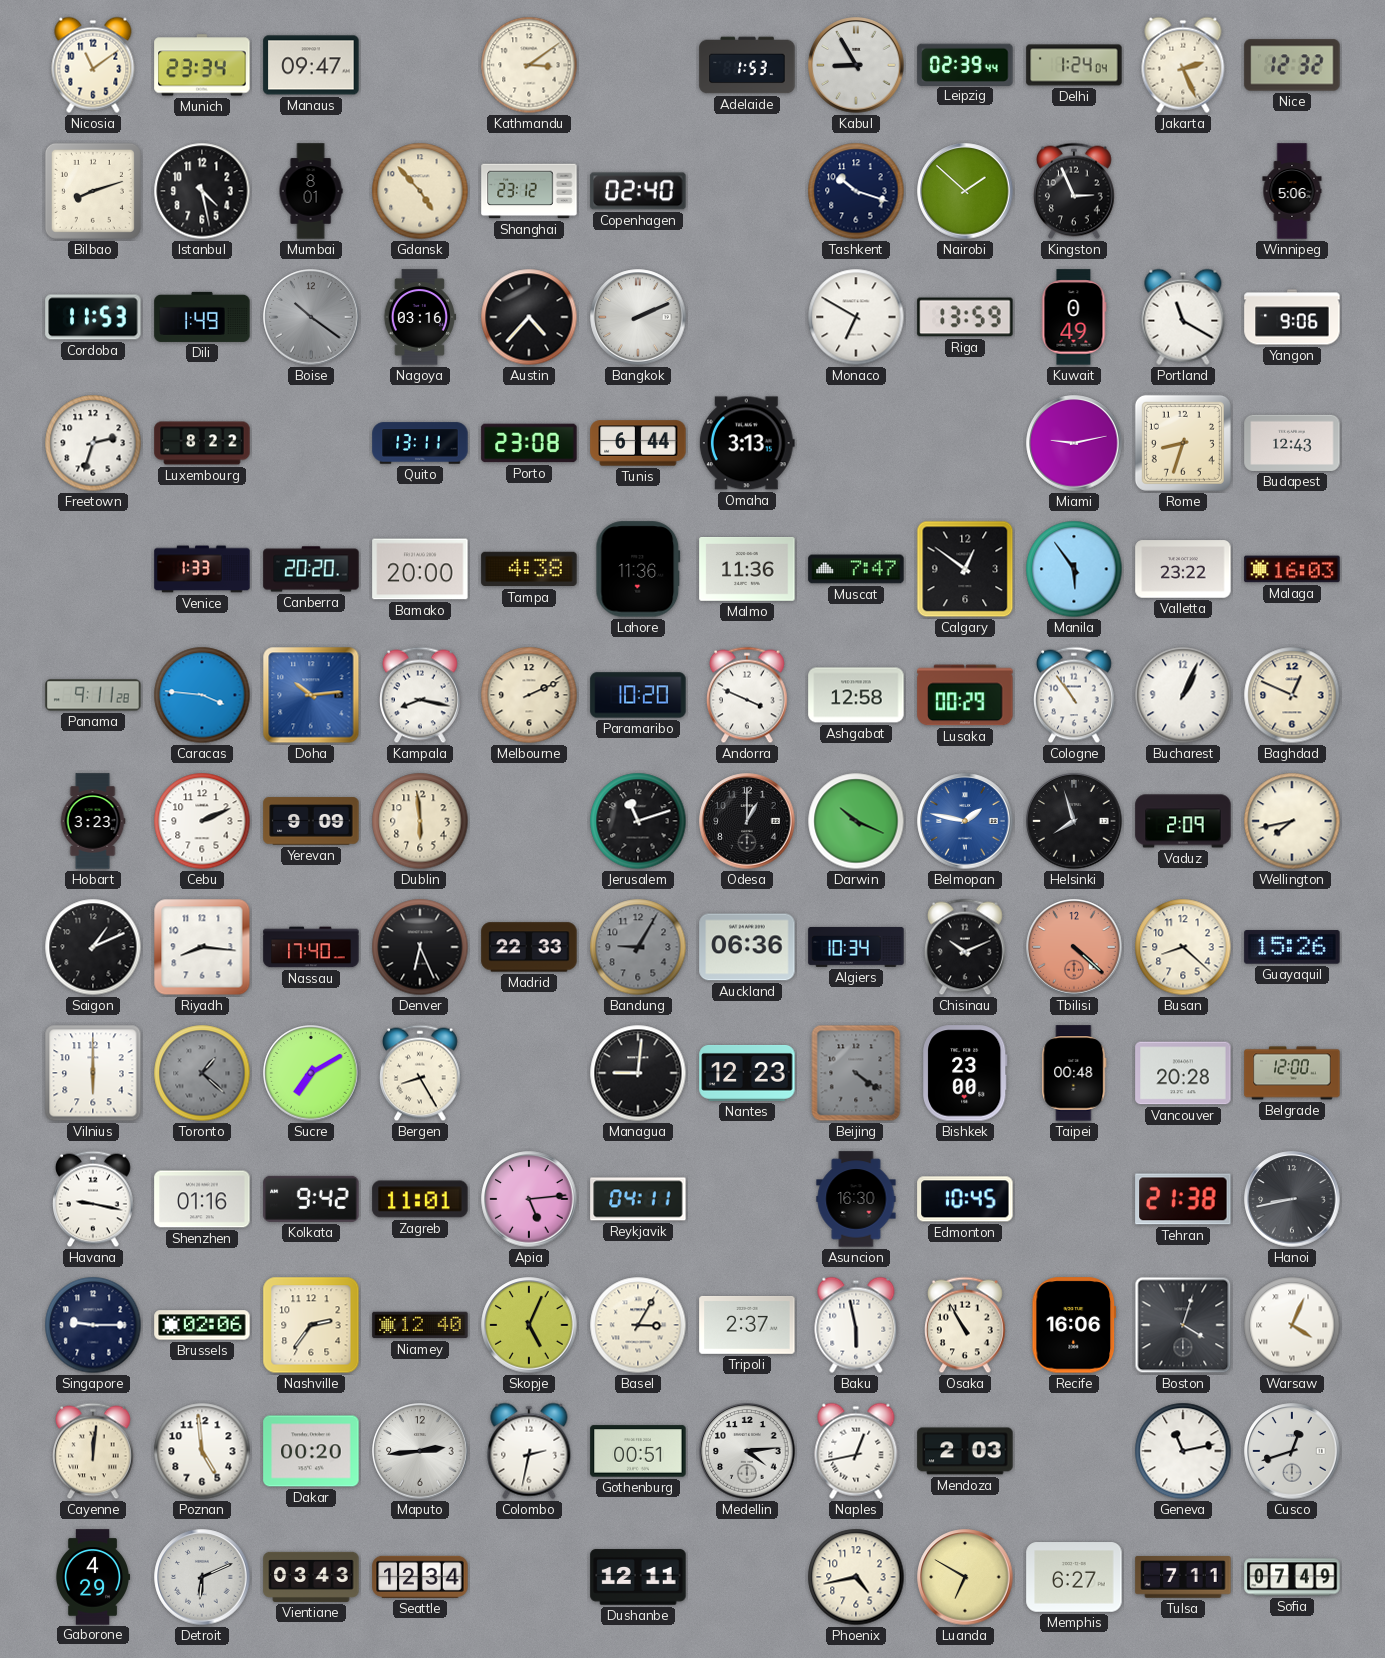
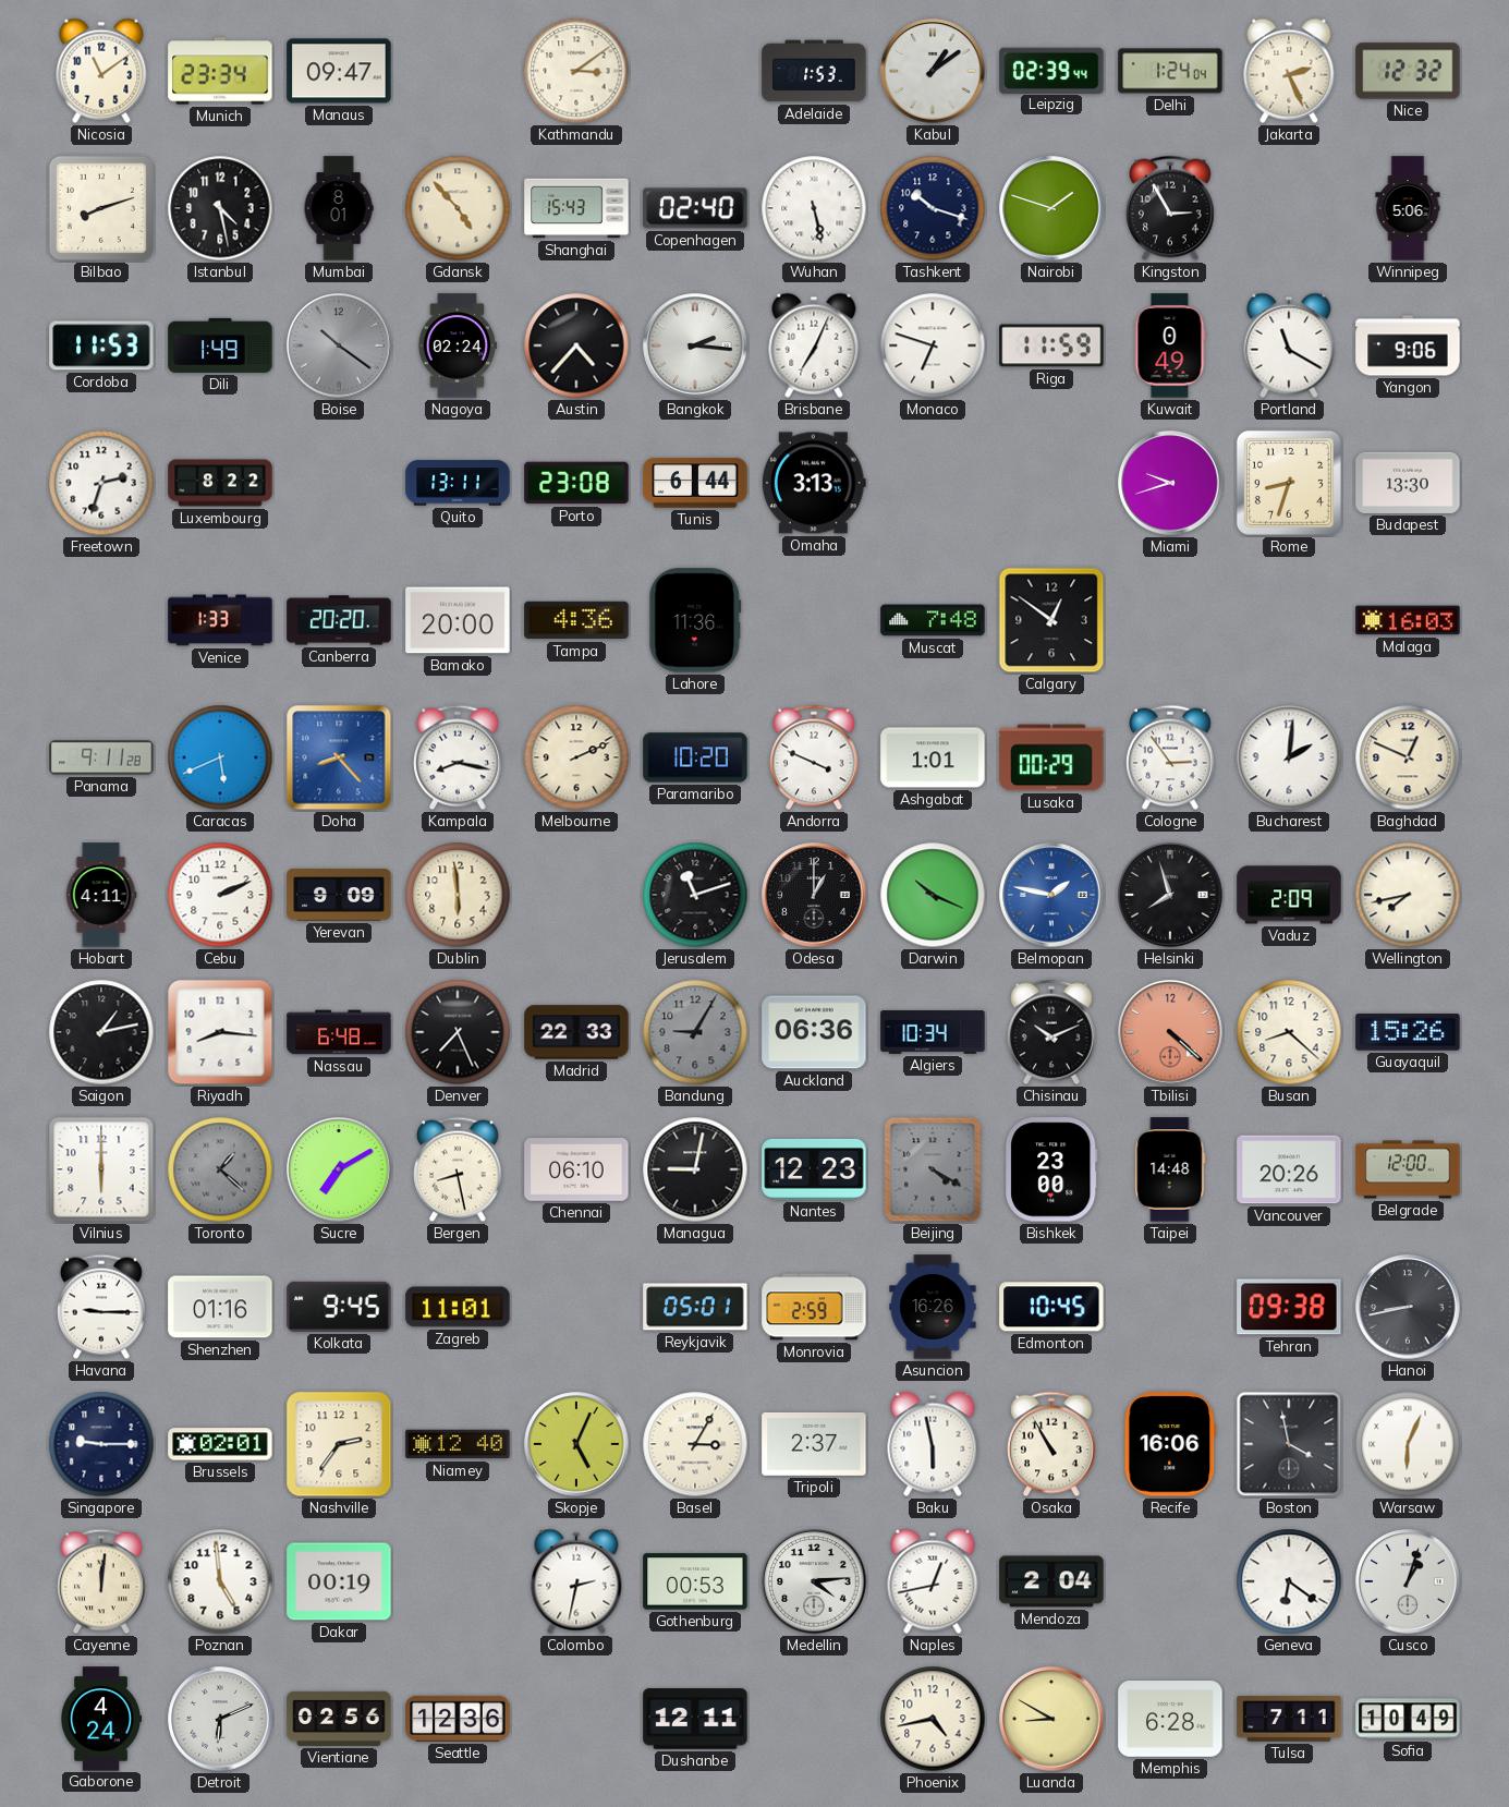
Kabul: 8:55 -> 1:09 (933, 71)
Shanghai: 23:12 -> 15:43 (576, 208)
Wuhan: none -> 5:28 (814, 208)
Nairobi: 1:52 -> 1:48 (1051, 208)
Kingston: 2:56 -> 2:55 (1171, 208)
Nagoya: 03:16 -> 02:24 (457, 345)
Bangkok: 2:11 -> 2:16 (695, 345)
Brisbane: none -> 7:04 (814, 345)
Monaco: 6:50 -> 6:48 (933, 345)
Riga: 13:59 -> 11:59 (1051, 345)
Miami: 9:13 -> 9:42 (1170, 483)
Budapest: 12:43 -> 13:30 (1408, 483)
Tampa: 4:38 -> 4:36 (576, 620)
Malmo: 11:36 -> none (747, 570)
Muscat: 7:47 -> 7:48 (933, 620)
Manila: 5:54 -> none (1074, 569)
Valletta: 23:22 -> none (1183, 569)
Caracas: 3:46 -> 5:41 (220, 757)
Doha: 10:14 -> 8:23 (339, 757)
Ashgabat: 12:58 -> 1:01 (933, 757)
Cologne: 10:54 -> 2:54 (1171, 757)
Bucharest: 1:04 -> 2:01 (1289, 757)
Hobart: 3:23 -> 4:11 (101, 895)
Saigon: 1:11 -> 1:13 (101, 1032)
Nassau: 17:40 -> 6:48 (339, 1032)
Denver: 6:26 -> 7:26 (458, 1032)
Bergen: 8:25 -> 8:28 (459, 1169)
Chennai: none -> 06:10 (576, 1171)
Managua: 9:01 -> 9:02 (695, 1169)
Beijing: 4:21 -> 4:20 (933, 1169)
Taipei: 00:48 -> 14:48 (1170, 1169)
Vancouver: 20:28 -> 20:26 (1289, 1169)
Havana: 9:17 -> 9:15 (102, 1307)
Kolkata: 9:42 -> 9:45 (339, 1307)
Apia: 5:14 -> none (529, 1199)
Reykjavik: 04:11 -> 05:01 (695, 1307)
Monrovia: none -> 2:59 (814, 1307)
Asuncion: 16:30 -> 16:26 (933, 1307)
Tehran: 21:38 -> 09:38 (1289, 1307)
Brussels: 02:06 -> 02:01 (220, 1444)
Boston: 4:03 -> 3:58 (1289, 1444)
Warsaw: 4:04 -> 6:04 (1408, 1444)
Dakar: 00:20 -> 00:19 (339, 1581)
Maputo: 2:44 -> none (420, 1451)
Gothenburg: 00:51 -> 00:53 (695, 1581)
Mendoza: 2:03 -> 2:04 (1051, 1581)
Geneva: 11:13 -> 6:21 (1289, 1581)
Cusco: 12:42 -> 1:03 (1408, 1581)
Gaborone: 4:29 -> 4:24 (101, 1719)
Vientiane: 03:43 -> 02:56 (339, 1719)
Seattle: 12:34 -> 12:36 (458, 1719)
Luanda: 6:50 -> 8:50 (1051, 1719)
Memphis: 6:27 -> 6:28 (1170, 1719)
Sofia: 07:49 -> 10:49 (1408, 1719)
